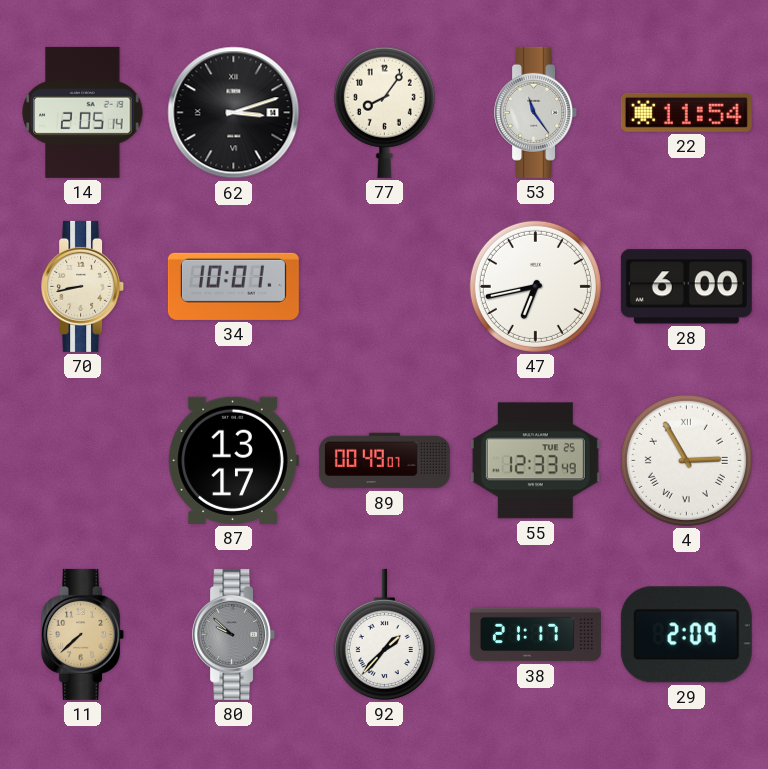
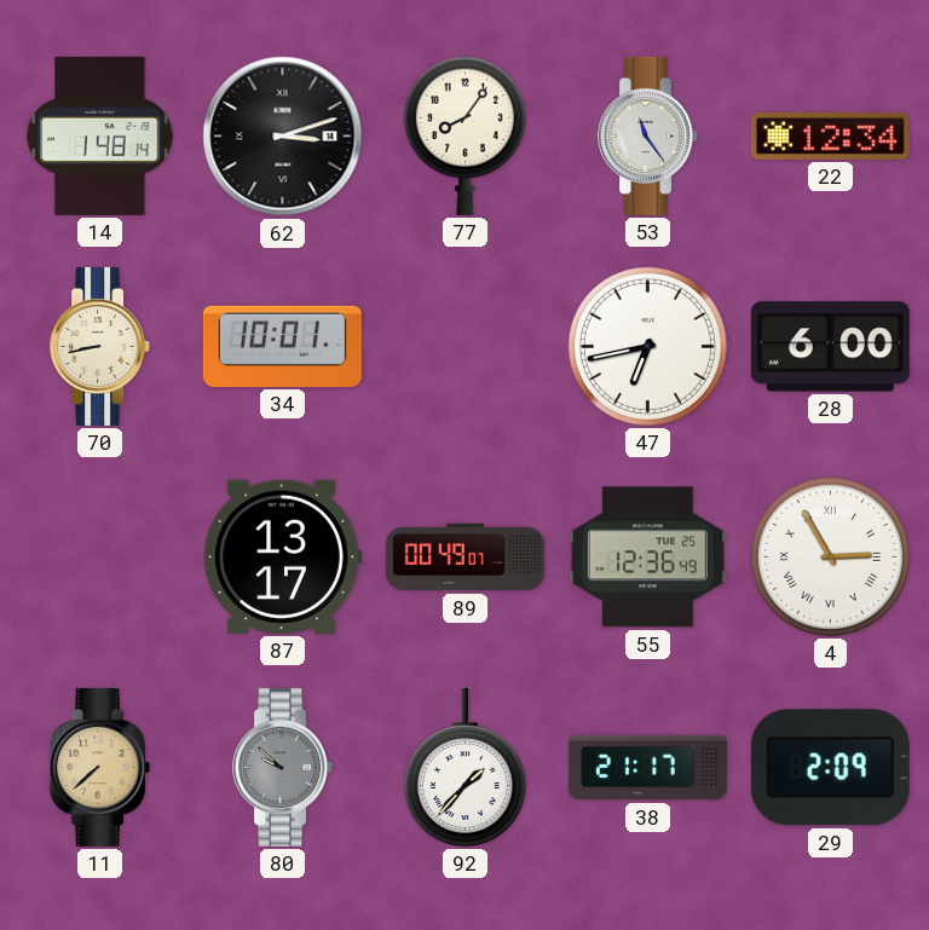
14: 2:05 -> 1:48 (100, 135)
22: 11:54 -> 12:34 (830, 135)
55: 12:33 -> 12:36 (647, 558)
